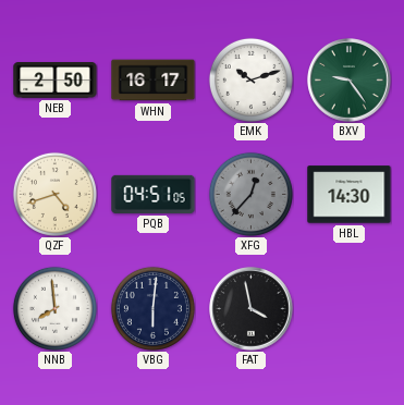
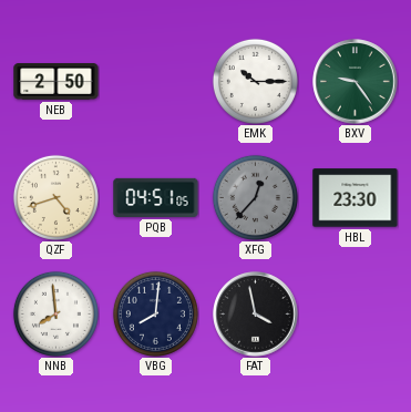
WHN: 16:17 -> none (154, 81)
EMK: 10:12 -> 10:15 (255, 81)
HBL: 14:30 -> 23:30 (356, 198)
VBG: 6:01 -> 8:01 (155, 313)
